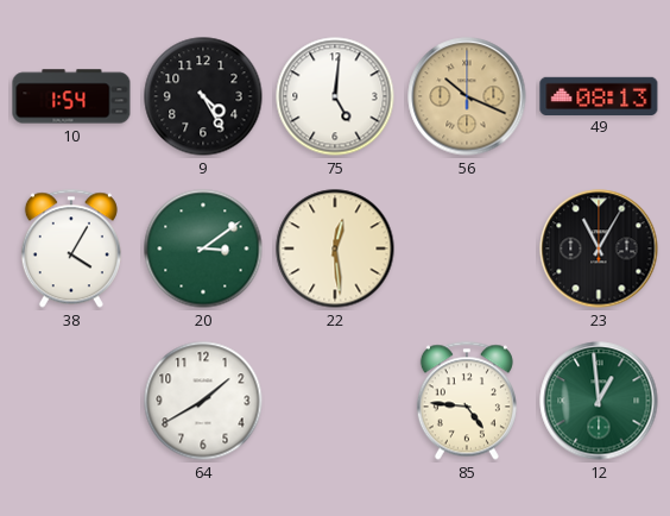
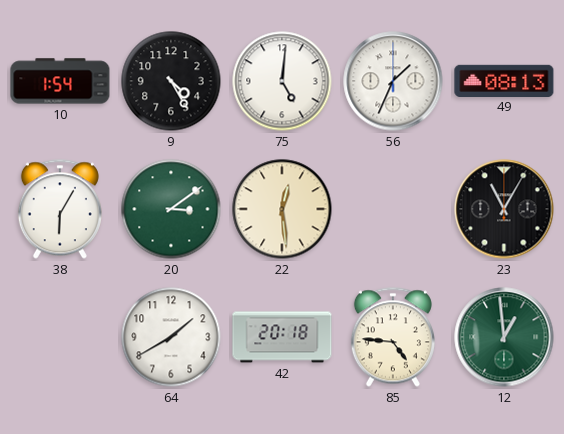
56: 10:19 -> 1:34 (393, 81)
56 dial: champagne -> white (393, 81)
38: 4:05 -> 6:05 (60, 209)
42: none -> 20:18 (282, 337)
